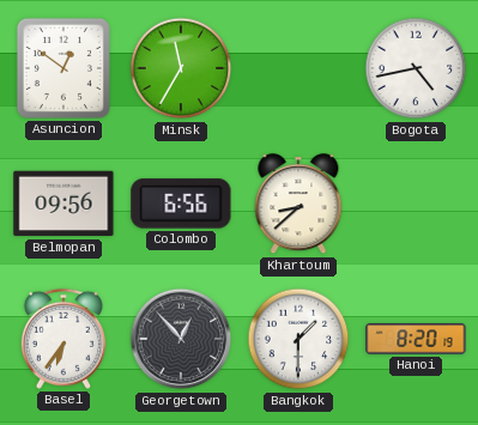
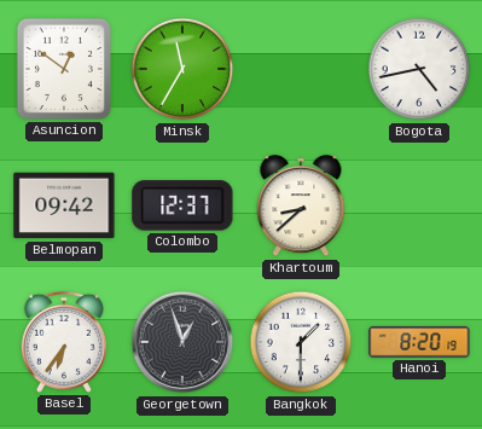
Belmopan: 09:56 -> 09:42 (64, 205)
Colombo: 6:56 -> 12:37 (182, 205)
Georgetown: 12:53 -> 12:57 (182, 342)
